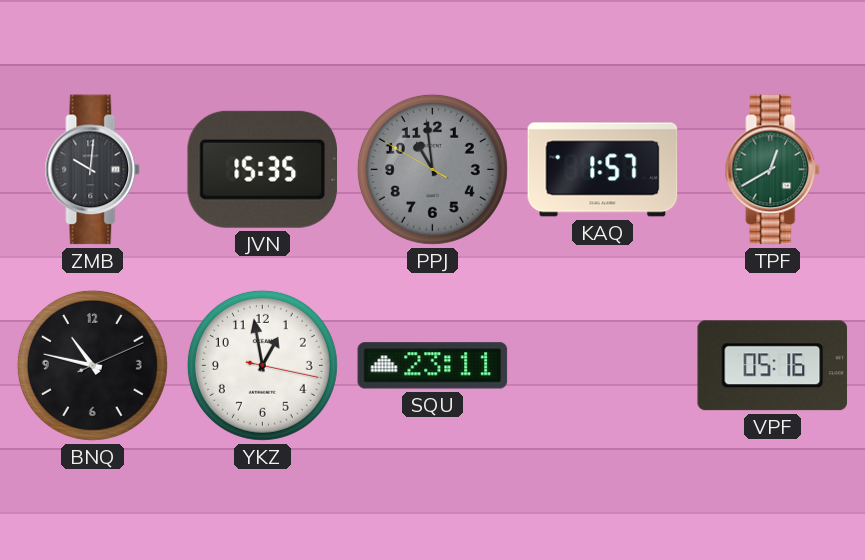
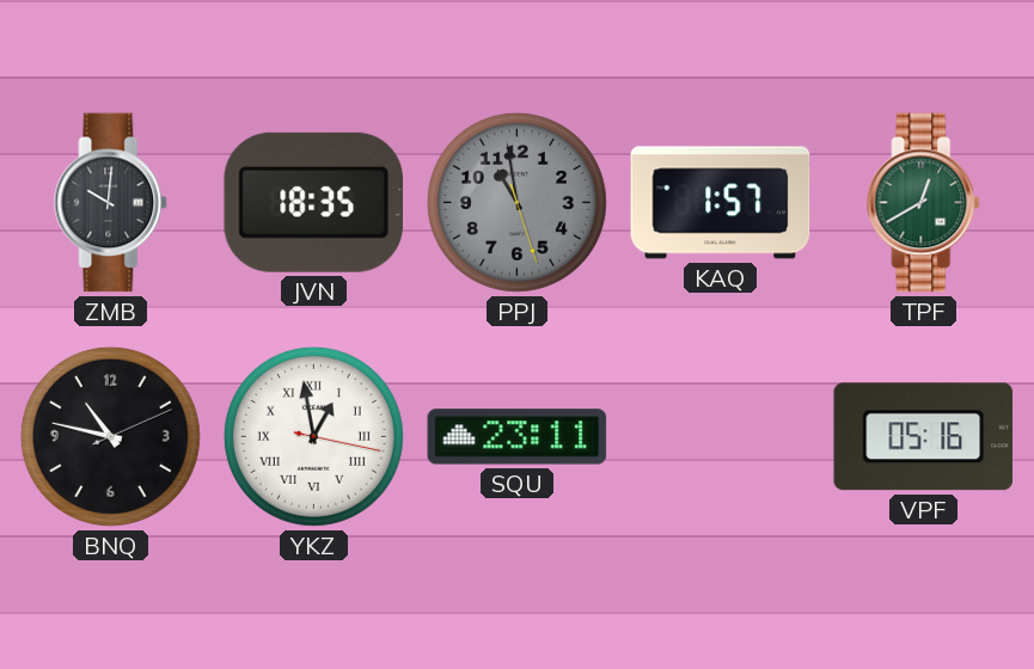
JVN: 15:35 -> 18:35 (313, 202)
PPJ: 10:58:50 -> 10:58:27 (516, 202)
YKZ numerals: Arabic -> Roman (313, 436)
